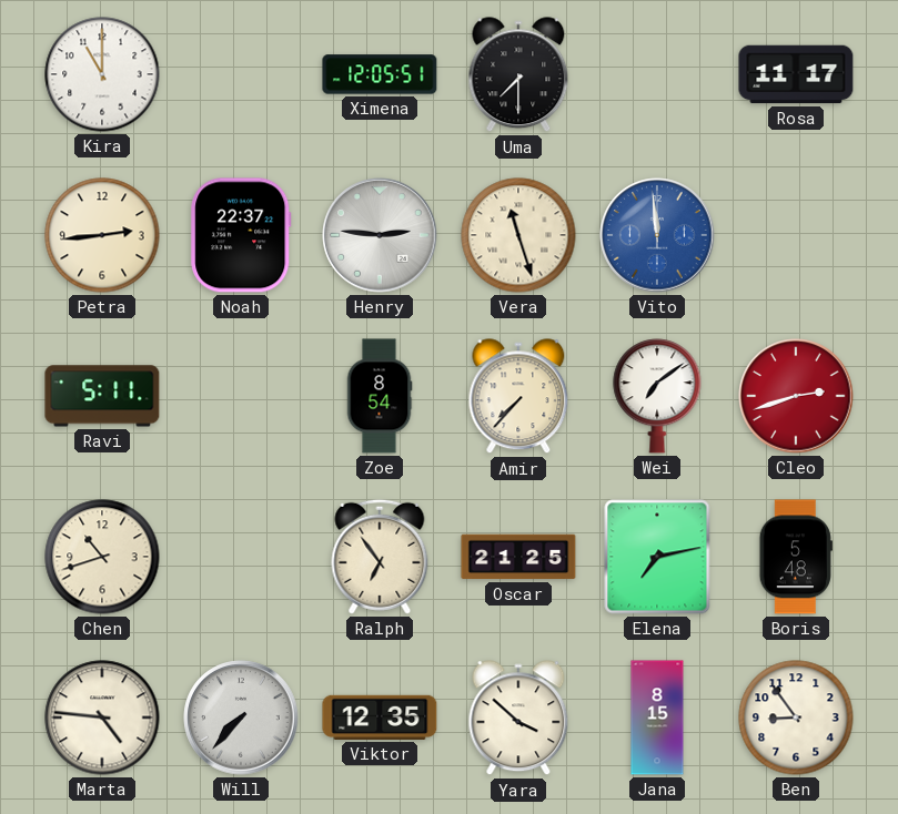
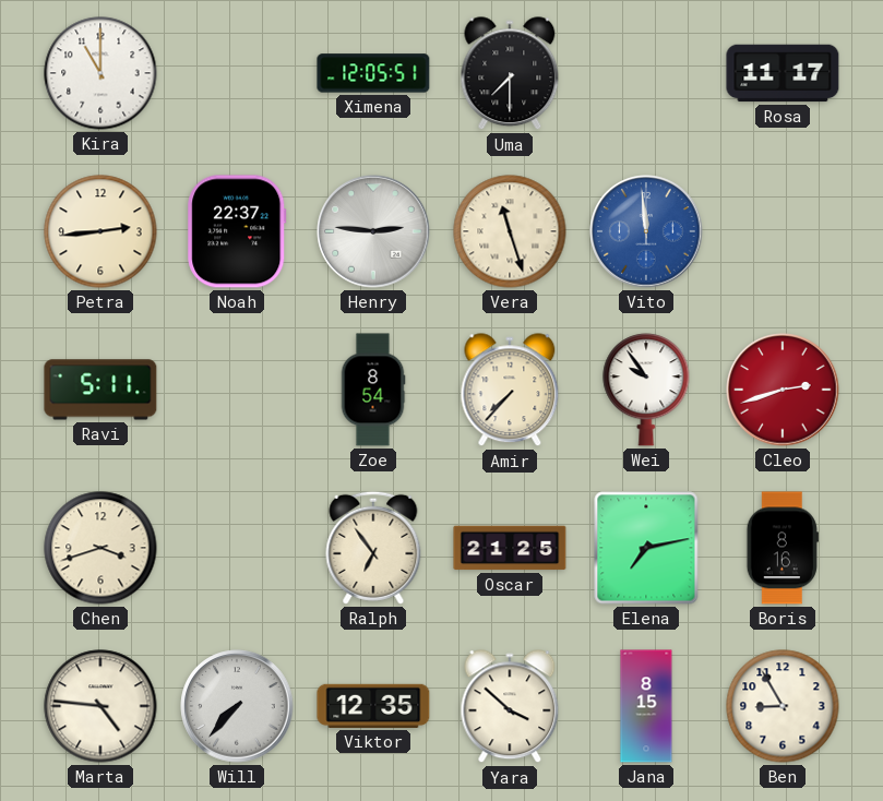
Wei: 7:09 -> 9:54 (646, 390)
Chen: 10:42 -> 3:42 (100, 548)
Boris: 5:48 -> 8:16 (783, 548)
Ben: 8:54 -> 8:55 (783, 706)
